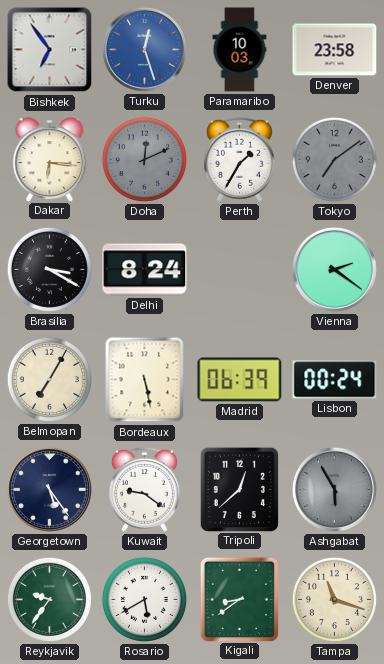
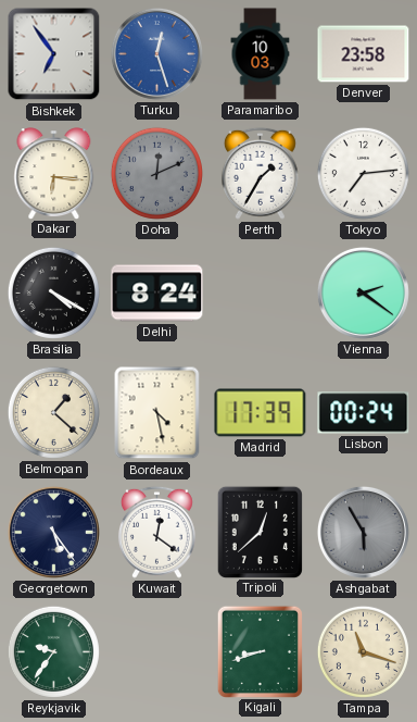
Tokyo: 7:09 -> 7:14 (363, 173)
Tokyo dial: grey -> white (363, 173)
Brasilia: 3:20 -> 4:20 (53, 292)
Belmopan: 7:05 -> 1:22 (53, 412)
Bordeaux: 5:28 -> 4:28 (157, 413)
Madrid: 06:39 -> 17:39 (261, 413)
Kuwait: 9:21 -> 12:21 (156, 532)
Rosario: 5:40 -> none (144, 599)
Kigali: 8:39 -> 8:42 (260, 651)
